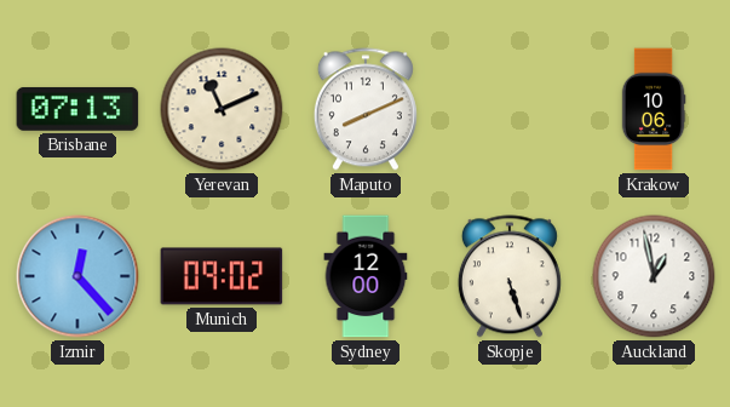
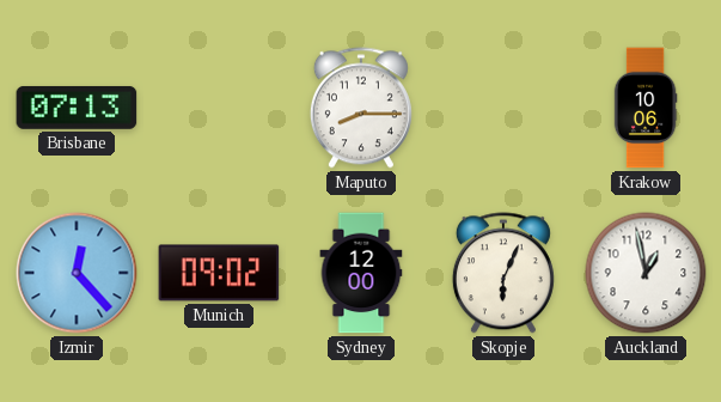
Yerevan: 11:11 -> none (222, 109)
Maputo: 8:11 -> 8:15 (361, 108)
Skopje: 5:27 -> 6:04 (503, 273)
